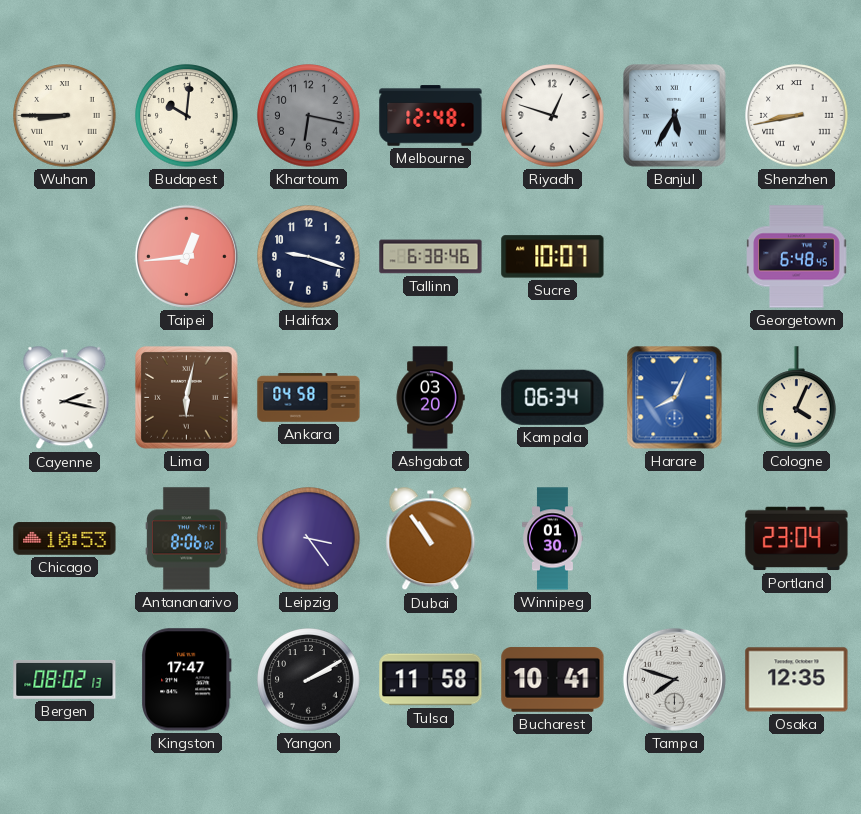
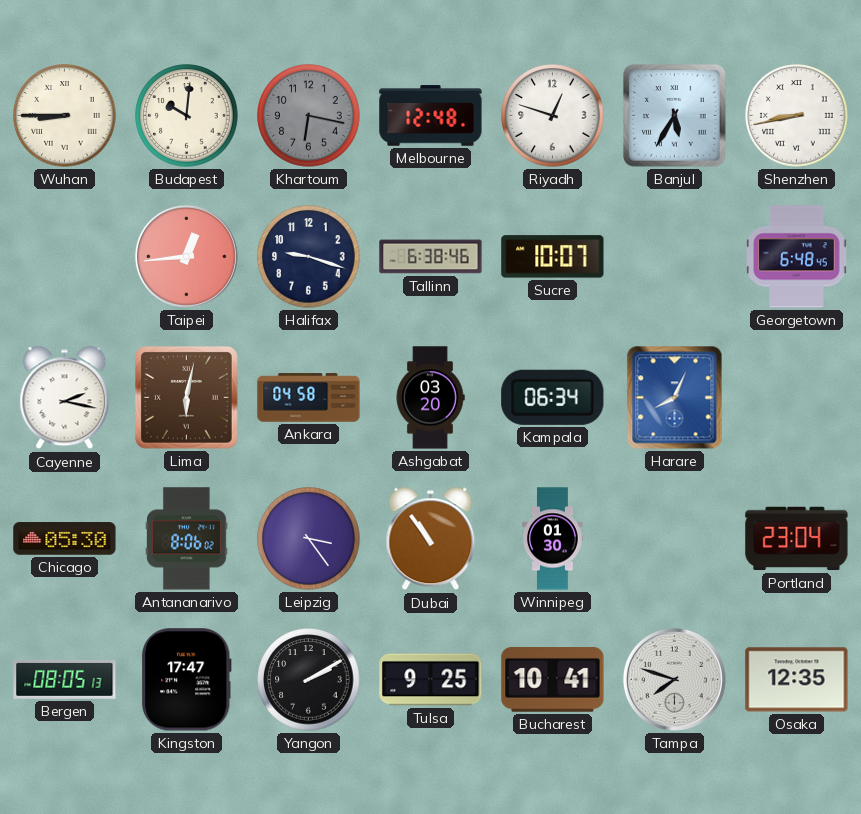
Cologne: 4:04 -> none (797, 398)
Chicago: 10:53 -> 05:30 (65, 539)
Bergen: 08:02 -> 08:05 (65, 679)
Tulsa: 11:58 -> 9:25 (431, 680)
